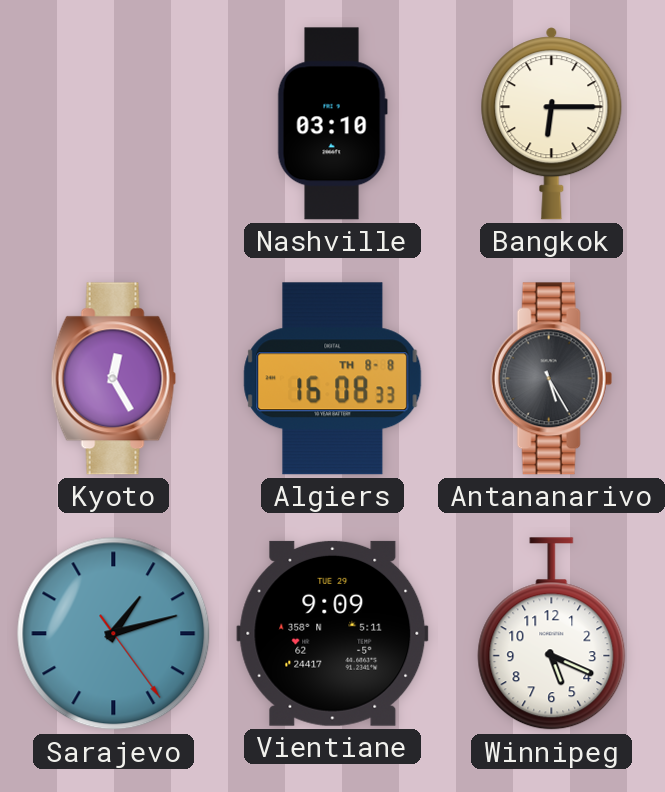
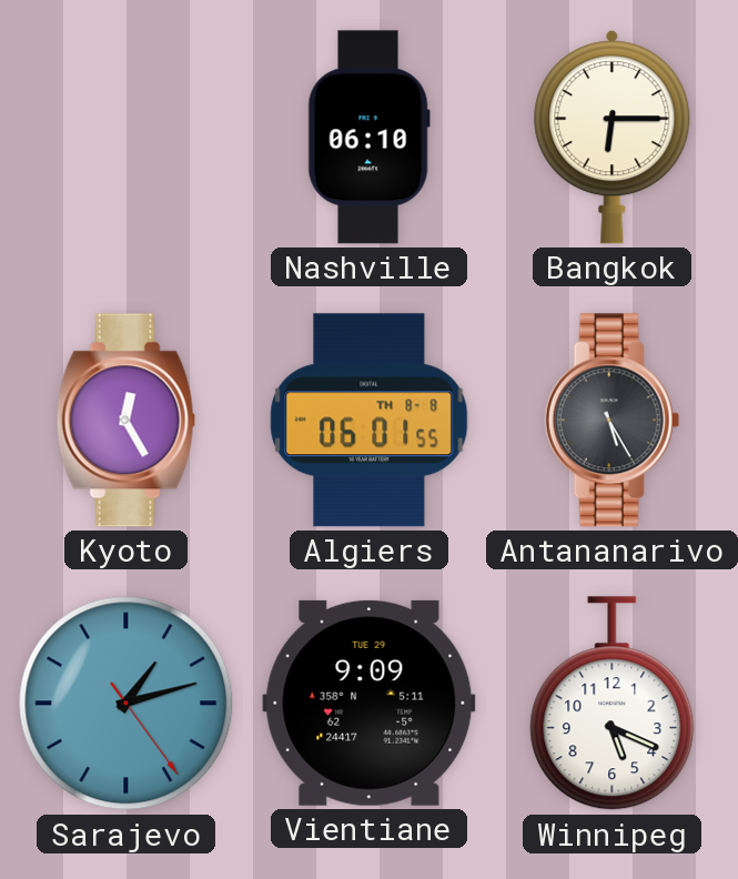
Nashville: 03:10 -> 06:10 (368, 138)
Algiers: 16:08 -> 06:01 (370, 421)
